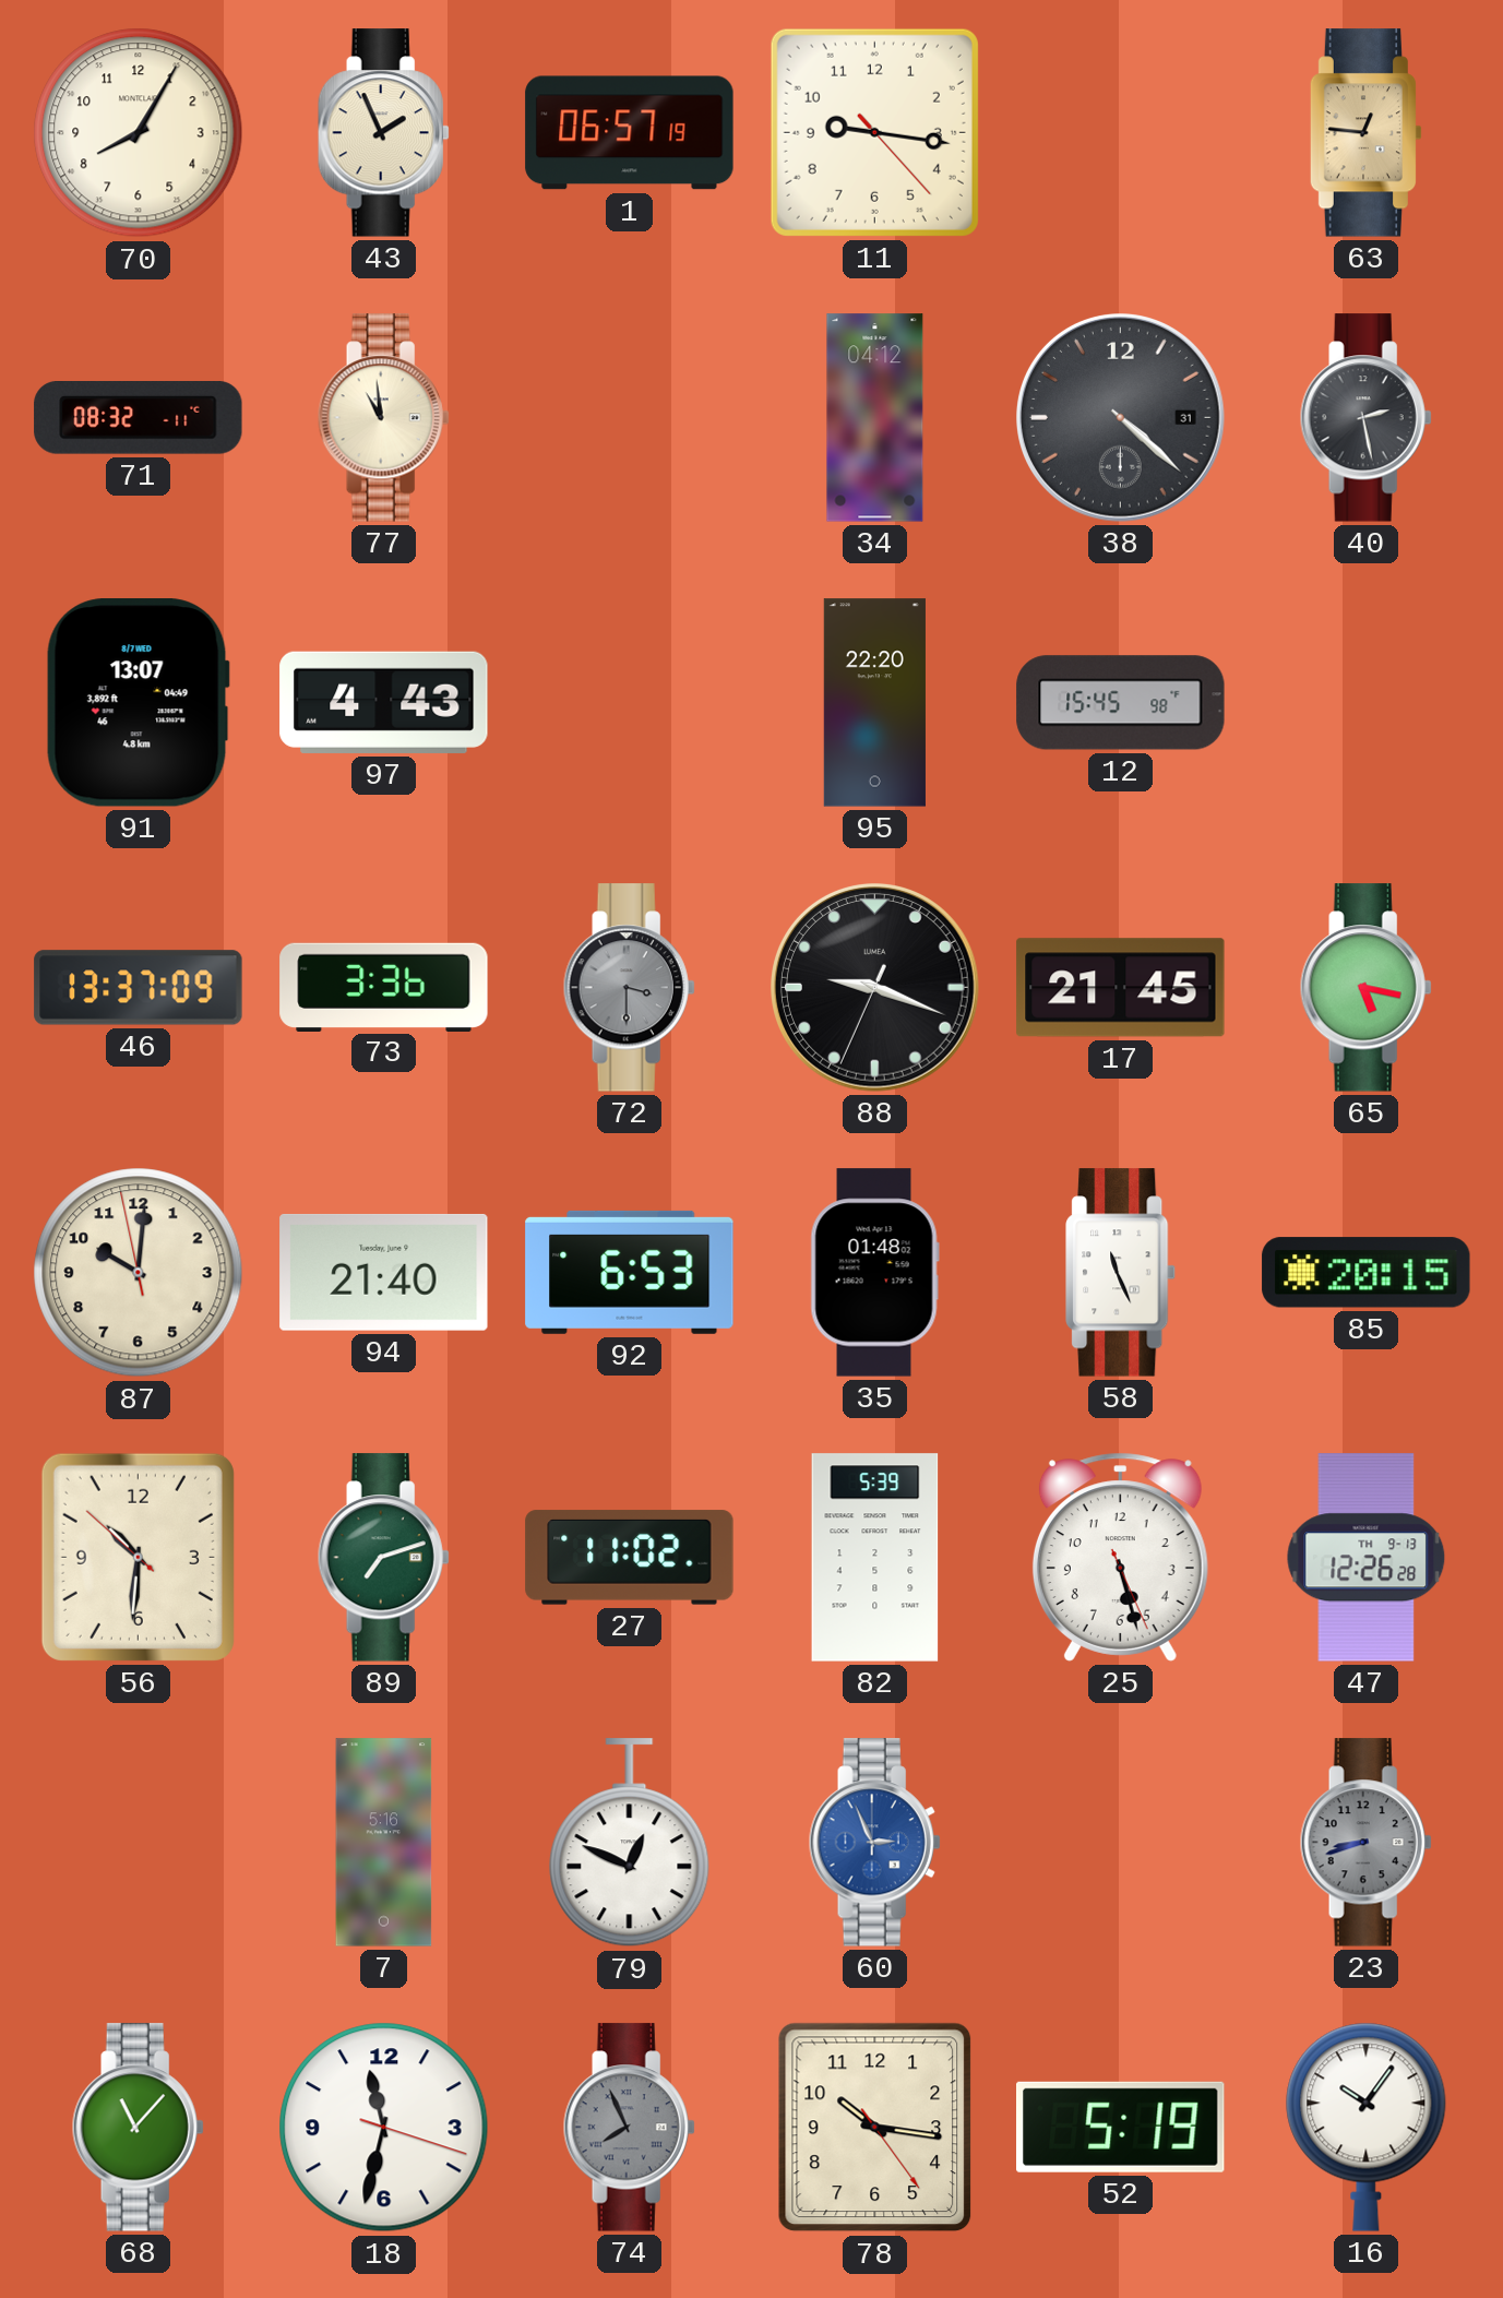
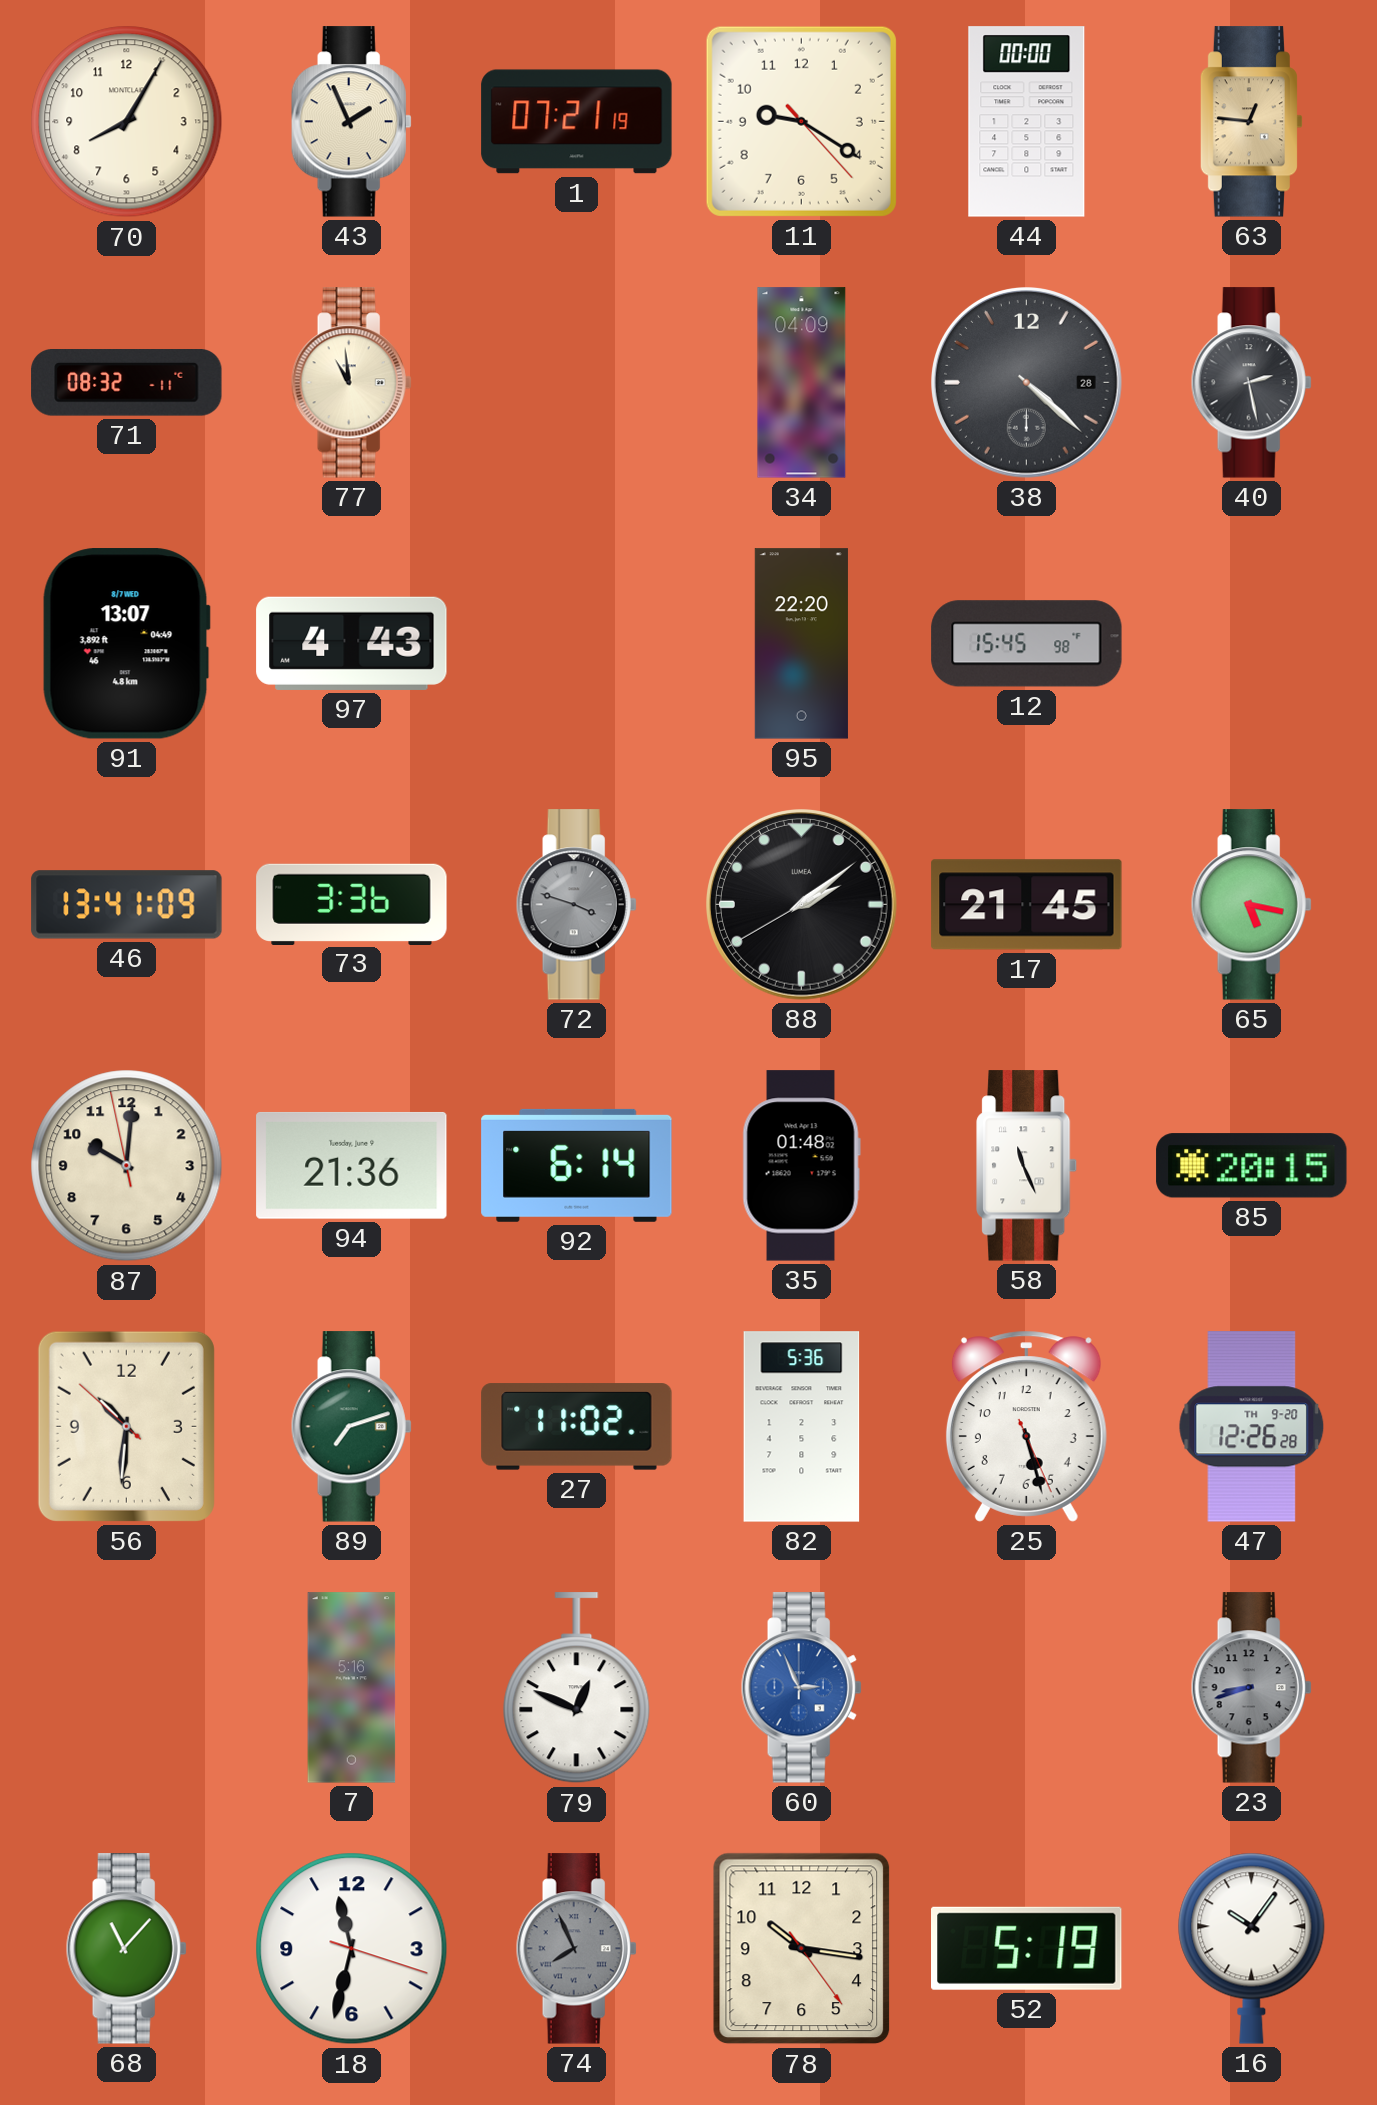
1: 06:57 -> 07:21 (577, 122)
11: 9:16 -> 9:20 (801, 121)
44: none -> 00:00 (1027, 122)
34: 04:12 -> 04:09 (802, 383)
38 date: 31 -> 28 (1027, 383)
46: 13:37 -> 13:41 (127, 905)
72: 3:30 -> 3:48 (576, 905)
88: 9:18 -> 2:08 (802, 905)
94: 21:40 -> 21:36 (352, 1165)
92: 6:53 -> 6:14 (577, 1165)
82: 5:39 -> 5:36 (802, 1427)
47 date: TH 9-13 -> TH 9-20 (1252, 1427)
